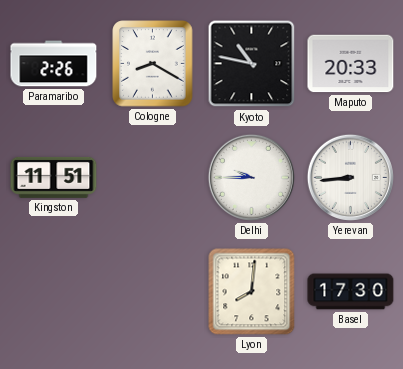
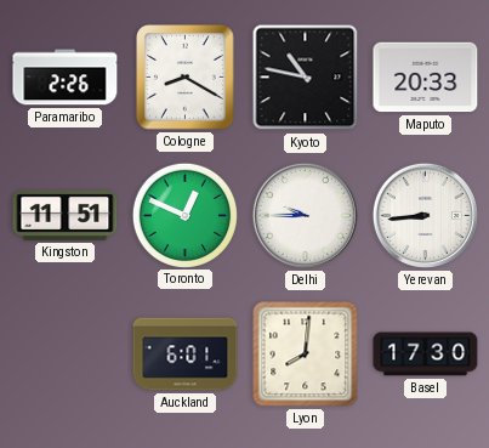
Toronto: none -> 12:49 (184, 215)
Auckland: none -> 6:01 (186, 355)
